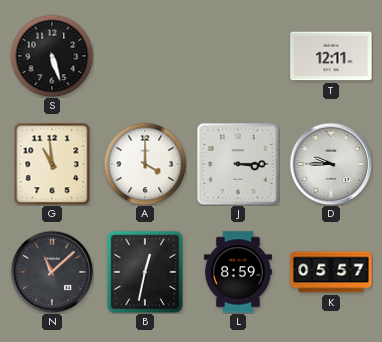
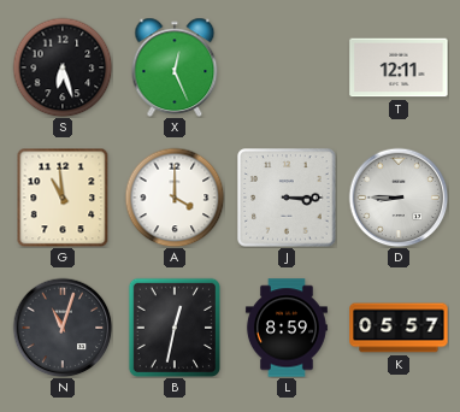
S: 5:27 -> 6:27 (63, 67)
X: none -> 12:26 (175, 67)
D: 9:45 -> 8:45 (399, 198)
N: 11:08 -> 11:03 (63, 328)
